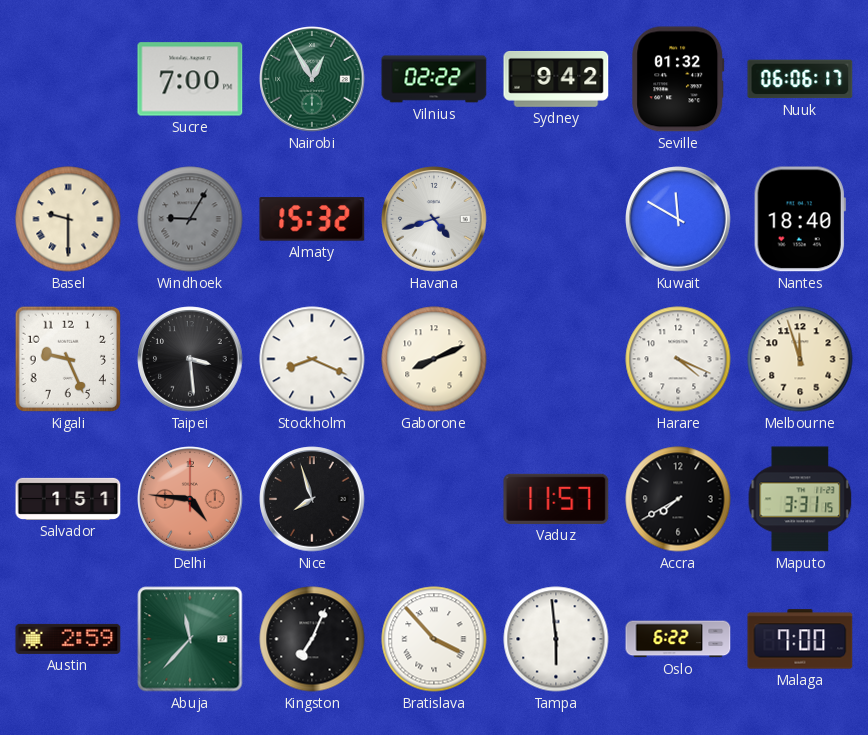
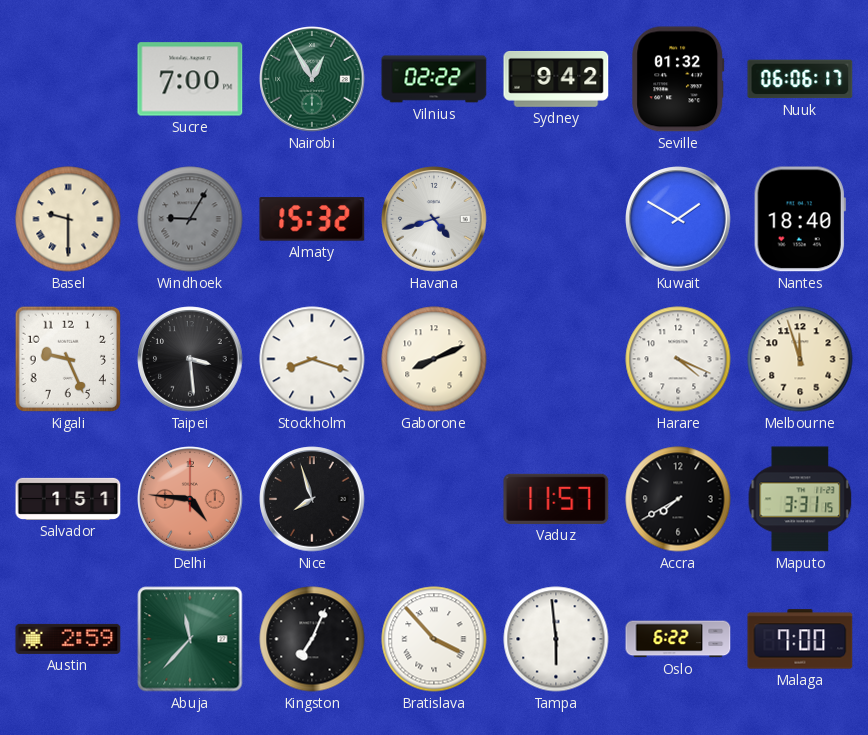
Kuwait: 11:50 -> 1:50 (678, 219)
Stockholm: 8:19 -> 8:18 (312, 359)
